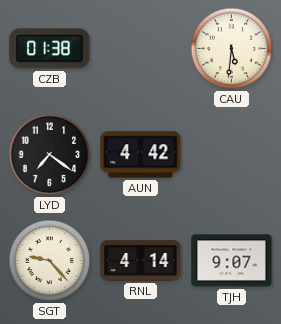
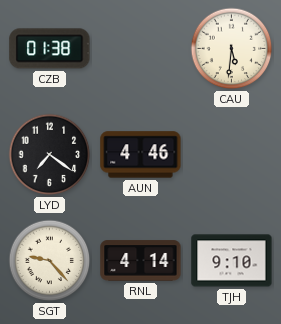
AUN: 4:42 -> 4:46 (141, 155)
TJH: 9:07 -> 9:10 (232, 261)
